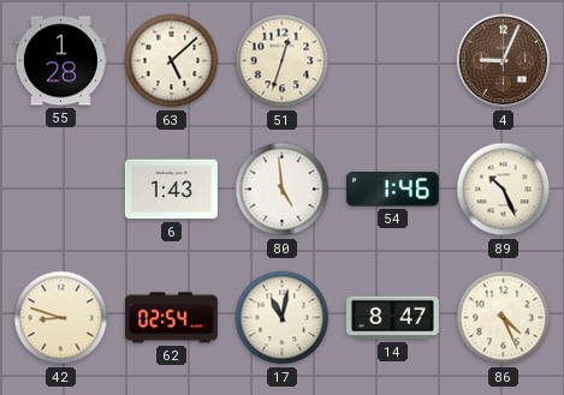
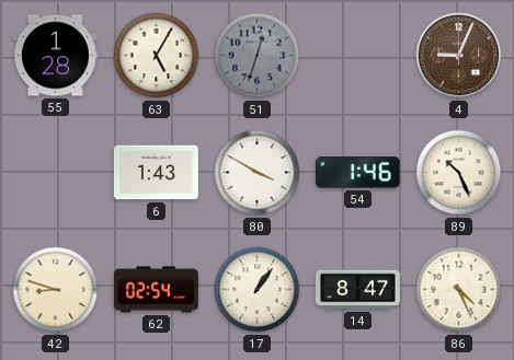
63: 5:08 -> 5:05 (157, 56)
51 dial: cream -> grey (258, 56)
80: 4:59 -> 3:50 (258, 173)
17: 11:02 -> 1:06 (258, 290)
